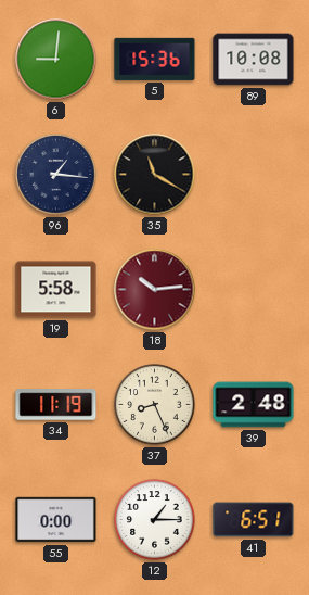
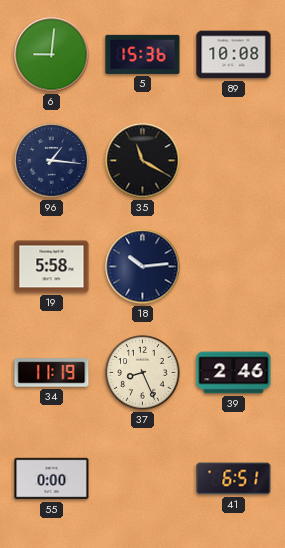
18 dial: burgundy -> navy (143, 267)
39: 2:48 -> 2:46 (234, 373)
12: 1:15 -> none (155, 520)
